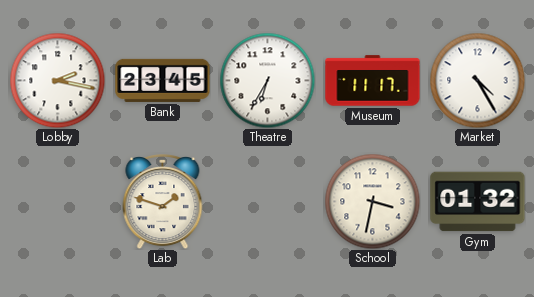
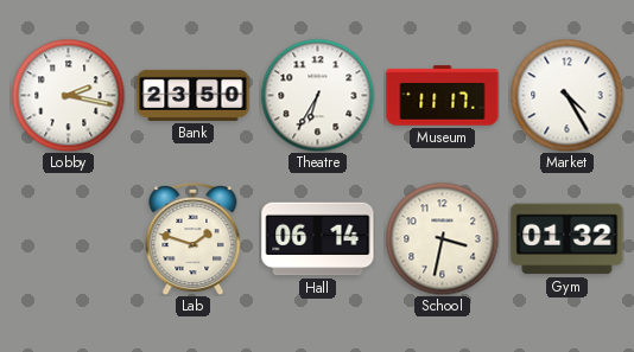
Bank: 23:45 -> 23:50 (194, 95)
Hall: none -> 06:14 (318, 239)
